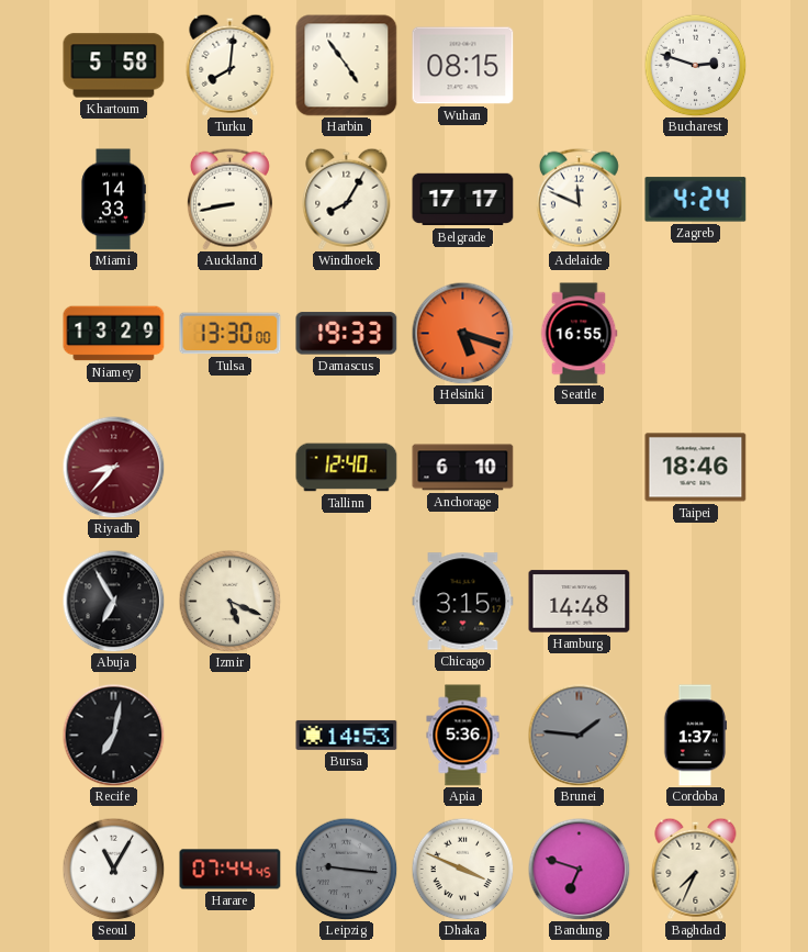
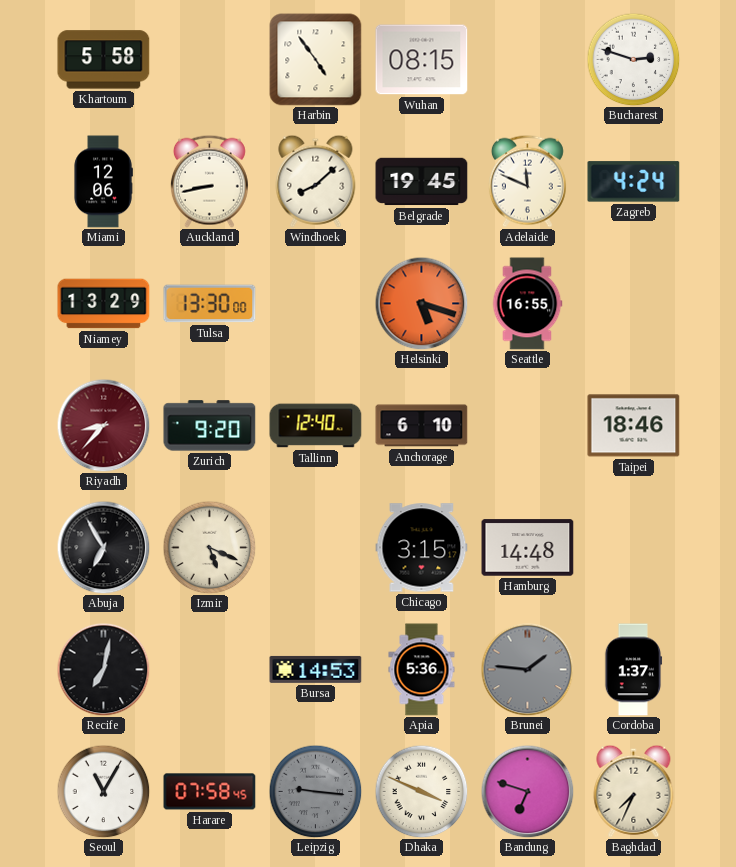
Turku: 8:01 -> none (231, 65)
Miami: 14:33 -> 12:06 (103, 182)
Windhoek: 8:05 -> 8:08 (316, 181)
Belgrade: 17:17 -> 19:45 (422, 182)
Damascus: 19:33 -> none (347, 334)
Zurich: none -> 9:20 (210, 426)
Harare: 07:44 -> 07:58 (210, 792)
